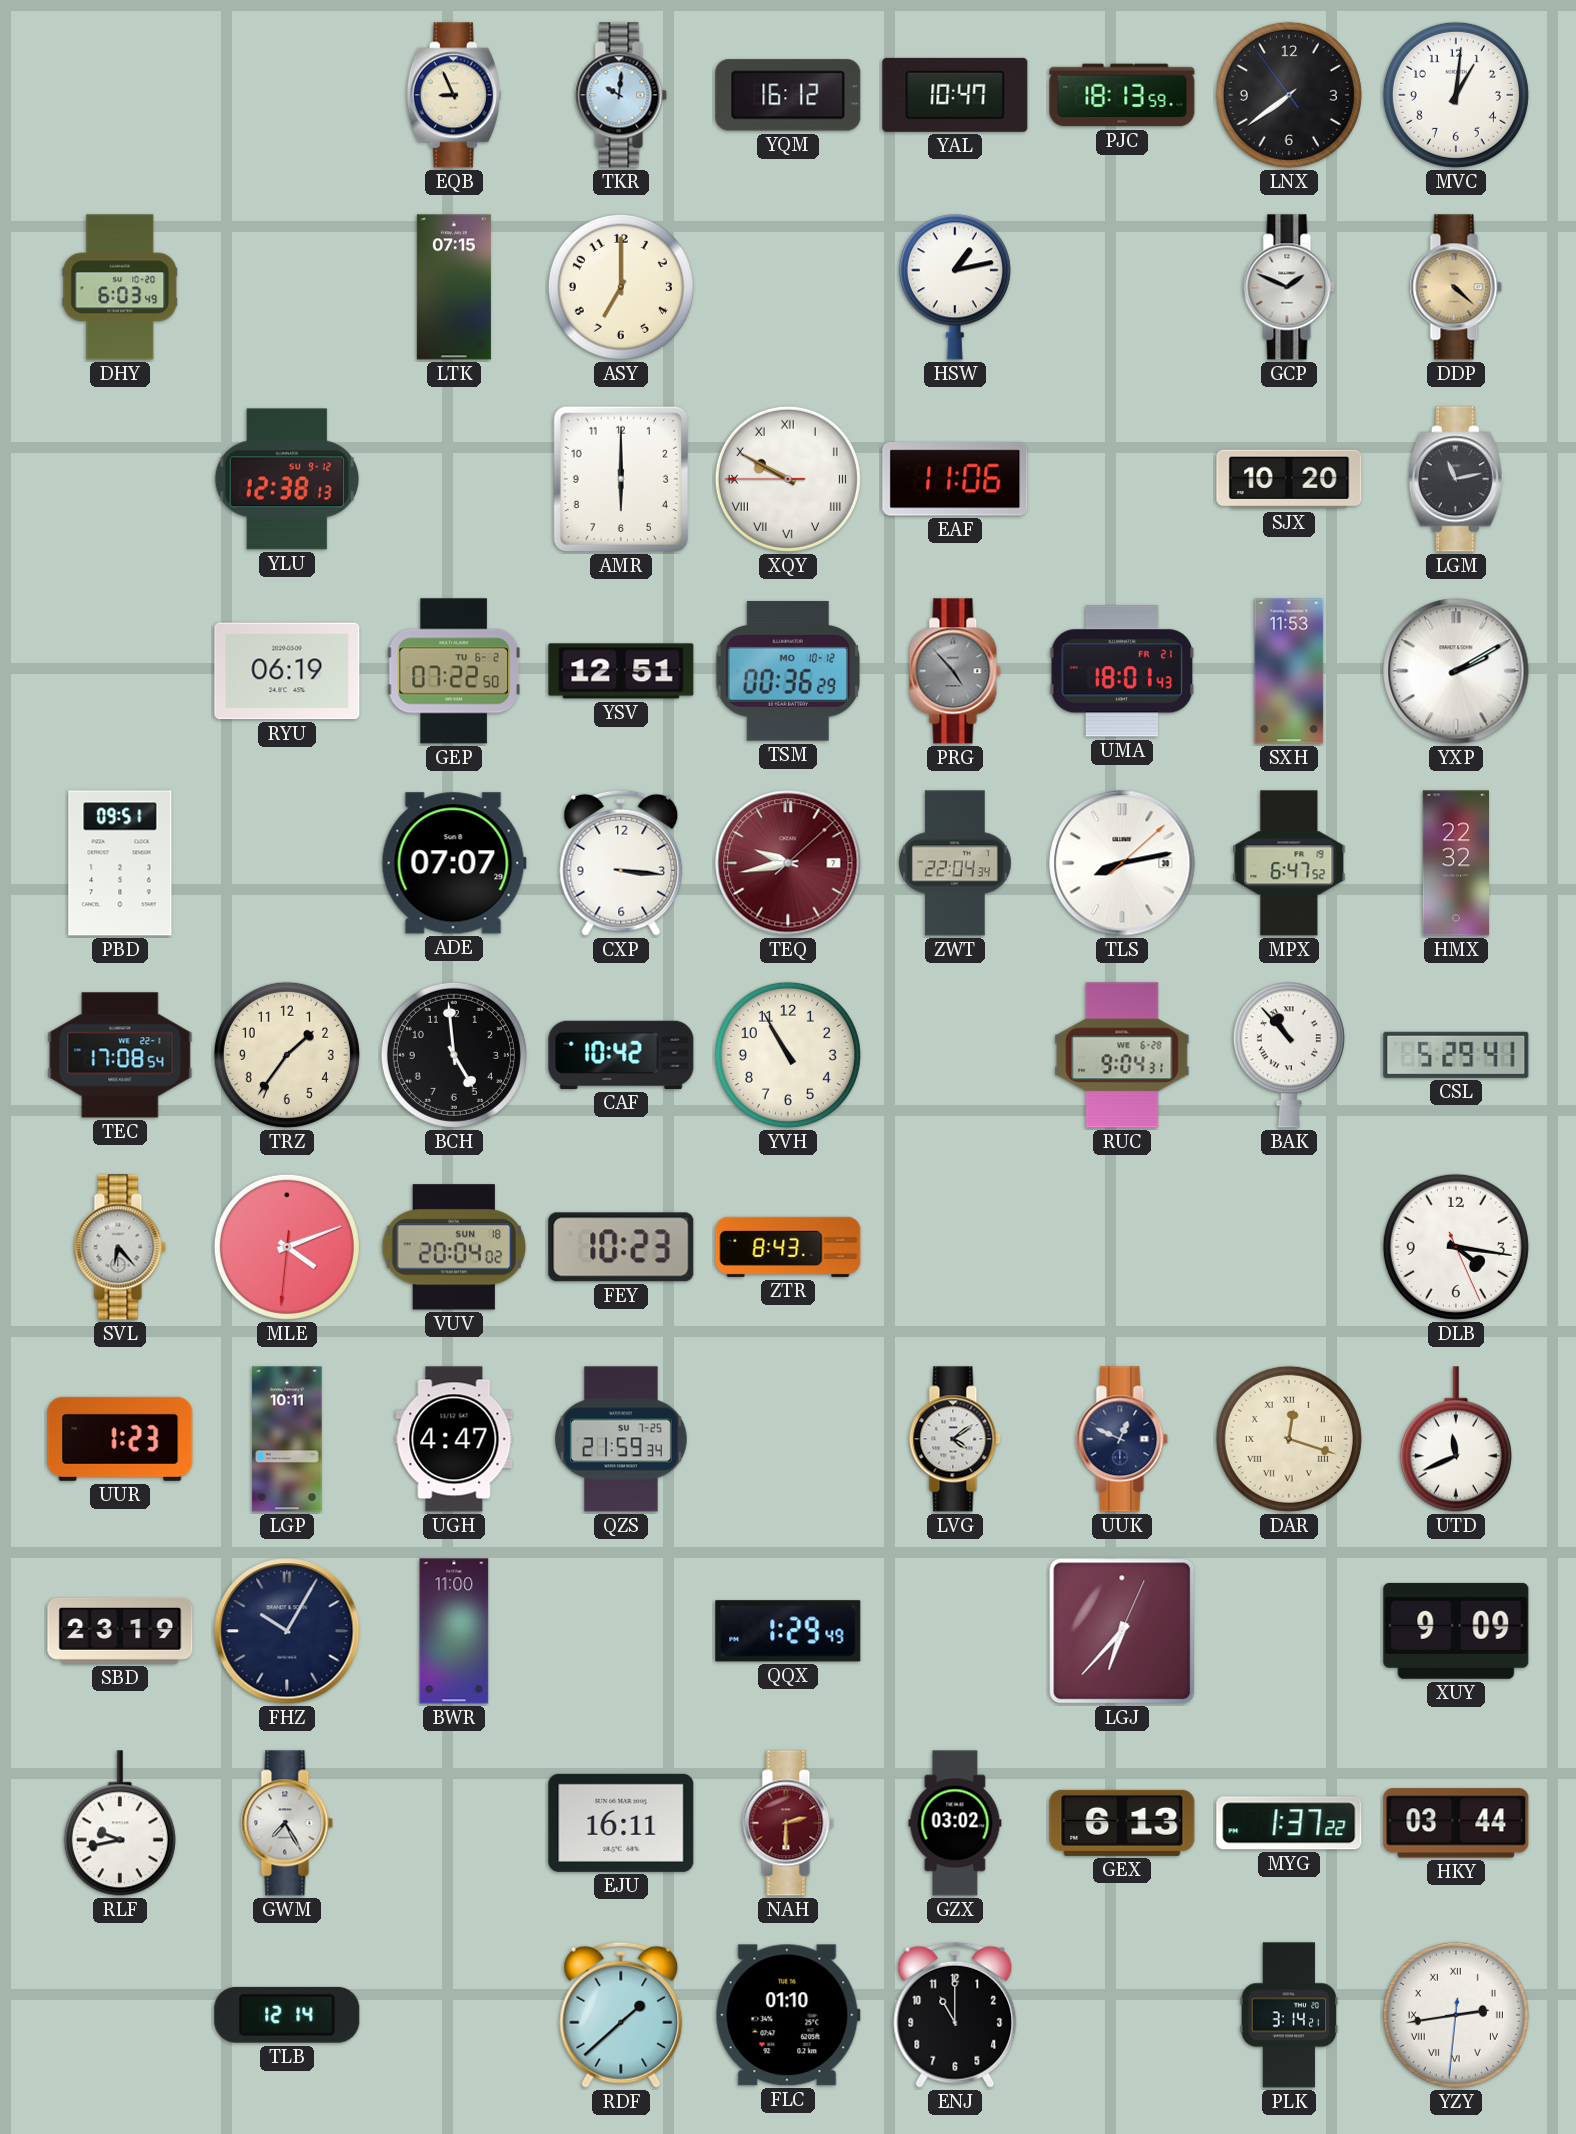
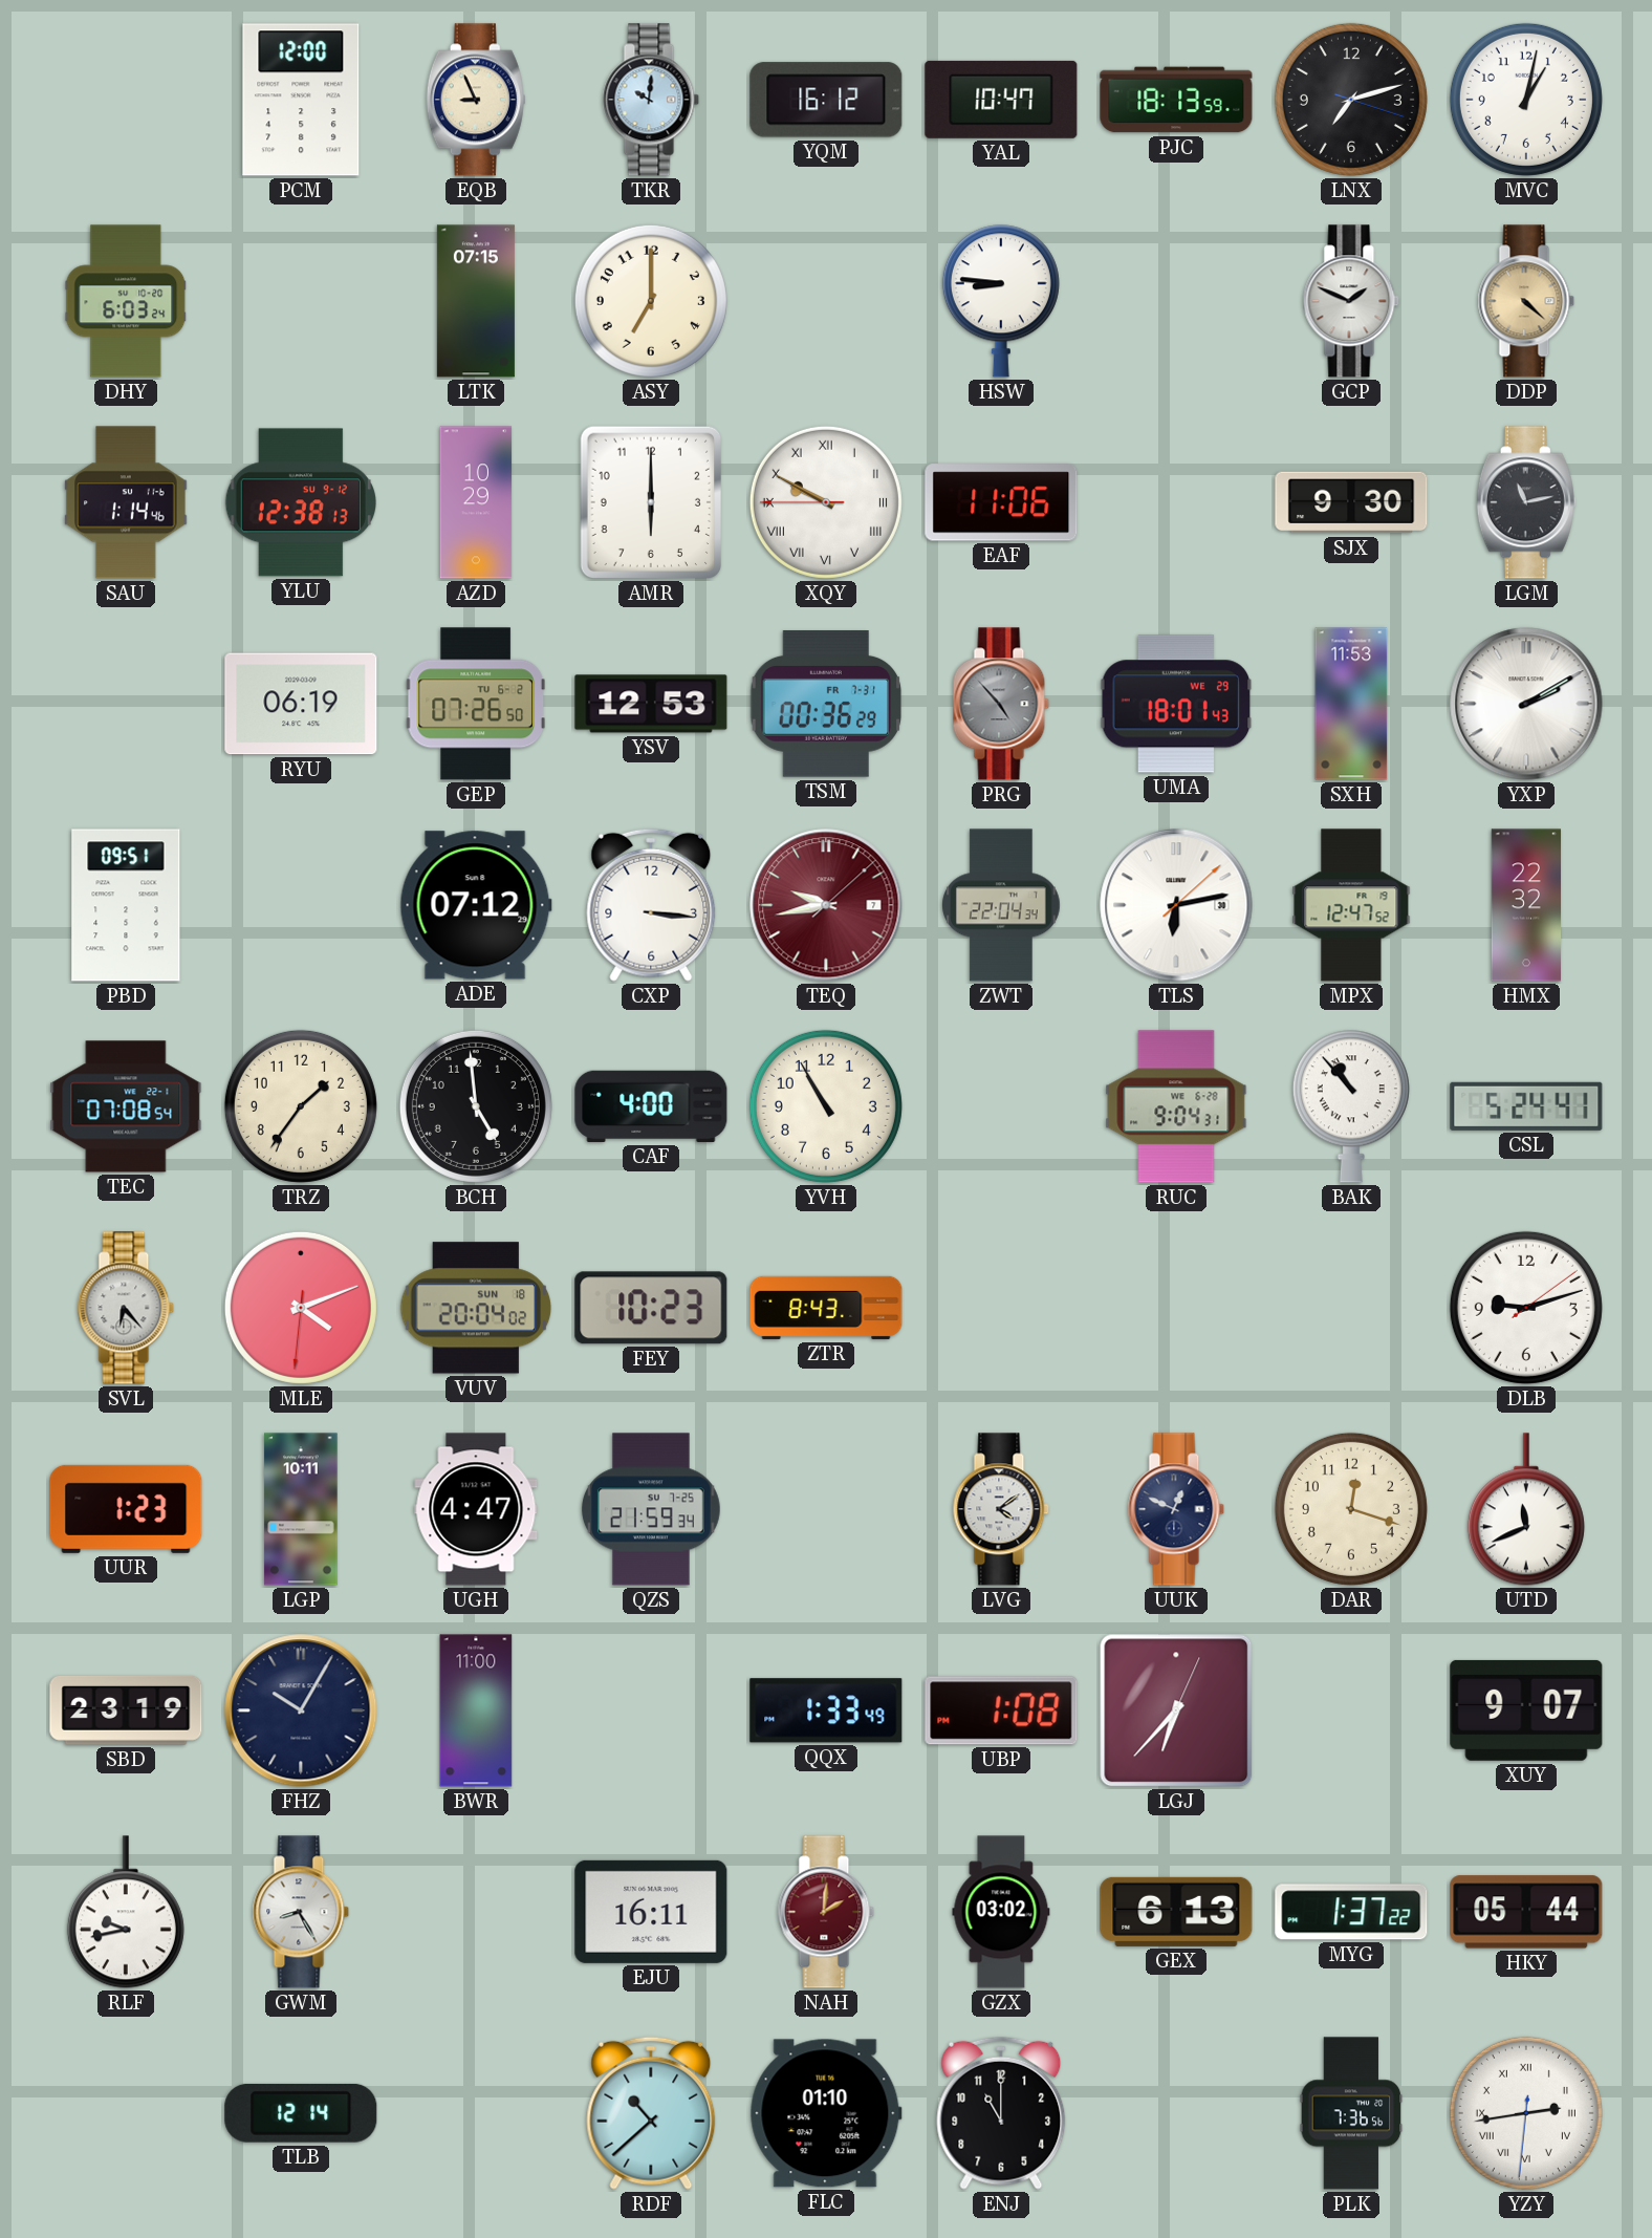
PCM: none -> 12:00 (301, 100)
LNX: 7:38 -> 7:12 (1351, 100)
MVC: 1:01 -> 1:02 (1526, 100)
DHY: 6:03:49 -> 6:03:24 (126, 301)
HSW: 1:13 -> 8:46 (1001, 301)
SAU: none -> 1:14 (126, 502)
AZD: none -> 10:29 (476, 502)
SJX: 10:20 -> 9:30 (1351, 502)
GEP: 07:22 -> 07:26 (476, 704)
YSV: 12:51 -> 12:53 (651, 704)
TSM date: MO 10-12 -> FR 7-31 (826, 704)
UMA date: FR 21 -> WE 29 (1176, 704)
ADE: 07:07 -> 07:12 (476, 905)
TLS: 8:13 -> 6:13 (1176, 905)
MPX: 6:47 -> 12:47 (1351, 905)
TEC: 17:08 -> 07:08 (126, 1106)
CAF: 10:42 -> 4:00 (651, 1106)
CSL: 5:29 -> 5:24 (1526, 1106)
DLB: 4:16 -> 9:12 (1526, 1308)
DAR numerals: Roman -> Arabic (1351, 1509)
QQX: 1:29 -> 1:33 (826, 1710)
UBP: none -> 1:08 (1001, 1710)
XUY: 9:09 -> 9:07 (1526, 1710)
GWM: 7:25 -> 8:25 (301, 1912)
NAH: 2:30 -> 2:01 (826, 1912)
HKY: 03:44 -> 05:44 (1526, 1912)
RDF: 1:38 -> 10:38 (651, 2113)
PLK: 3:14 -> 7:36 (1351, 2113)
